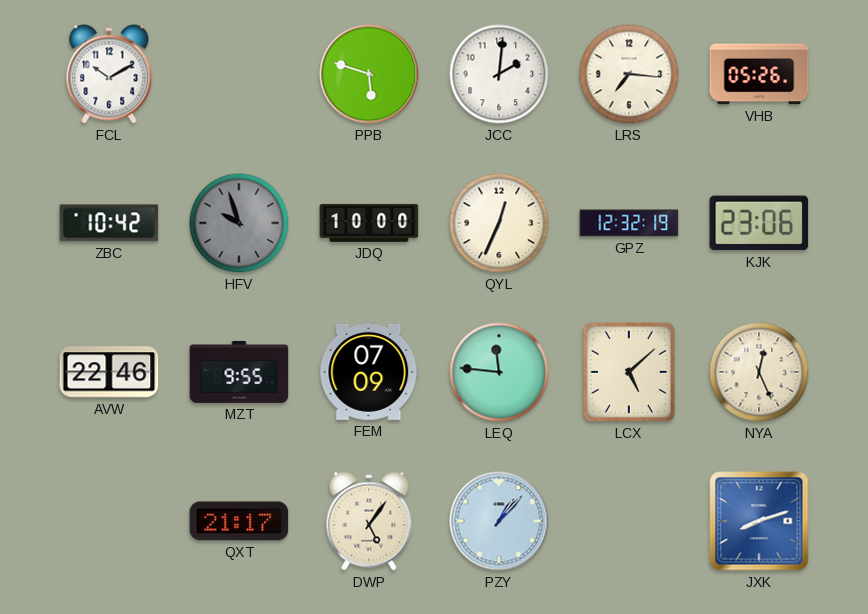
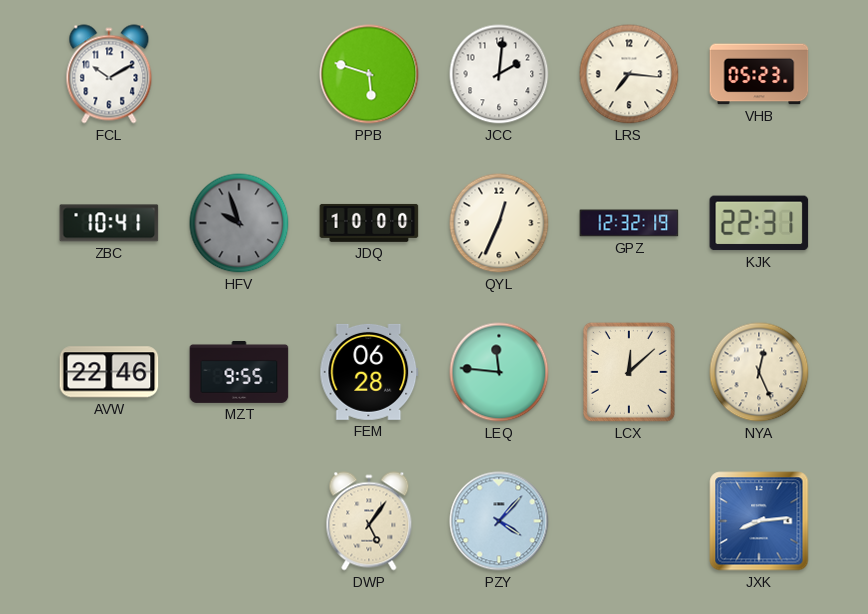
VHB: 05:26 -> 05:23 (759, 74)
ZBC: 10:42 -> 10:41 (109, 223)
KJK: 23:06 -> 22:31 (759, 223)
FEM: 07:09 -> 06:28 (369, 372)
LCX: 5:08 -> 12:08 (629, 372)
QXT: 21:17 -> none (239, 521)
PZY: 1:07 -> 4:07 (499, 521)
JXK: 8:12 -> 8:14 (759, 521)
